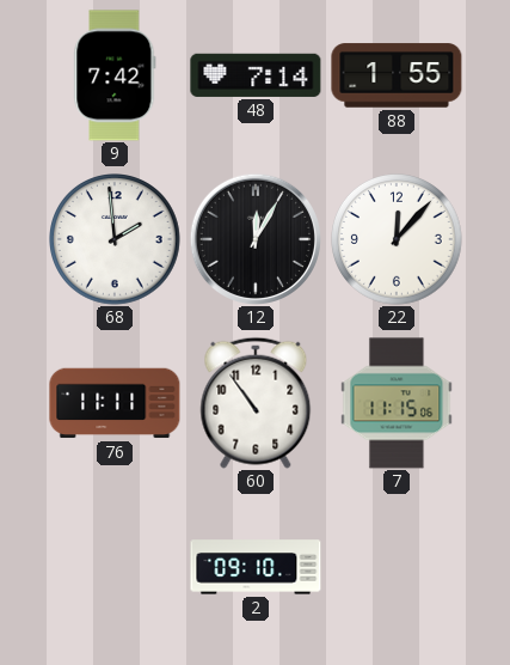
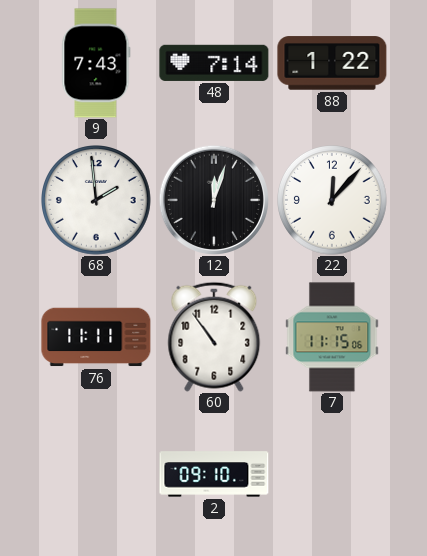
9: 7:42 -> 7:43 (96, 63)
88: 1:55 -> 1:22 (332, 63)
12: 12:05 -> 12:03 (214, 200)
